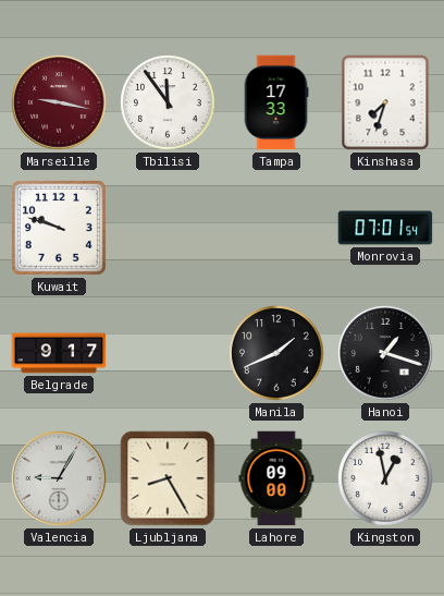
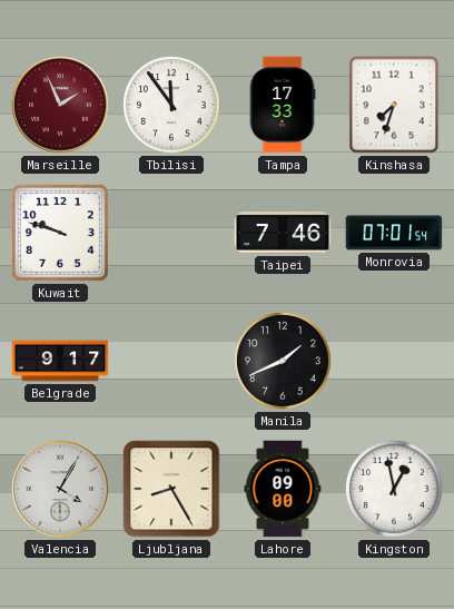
Marseille: 9:17 -> 1:56 (60, 105)
Taipei: none -> 7:46 (283, 233)
Hanoi: 1:18 -> none (385, 353)
Valencia: 9:05 -> 4:05 (60, 489)
